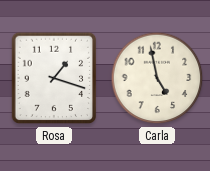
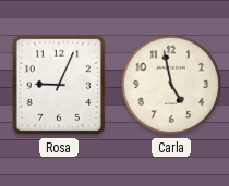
Rosa: 1:18 -> 9:04 (59, 85)
